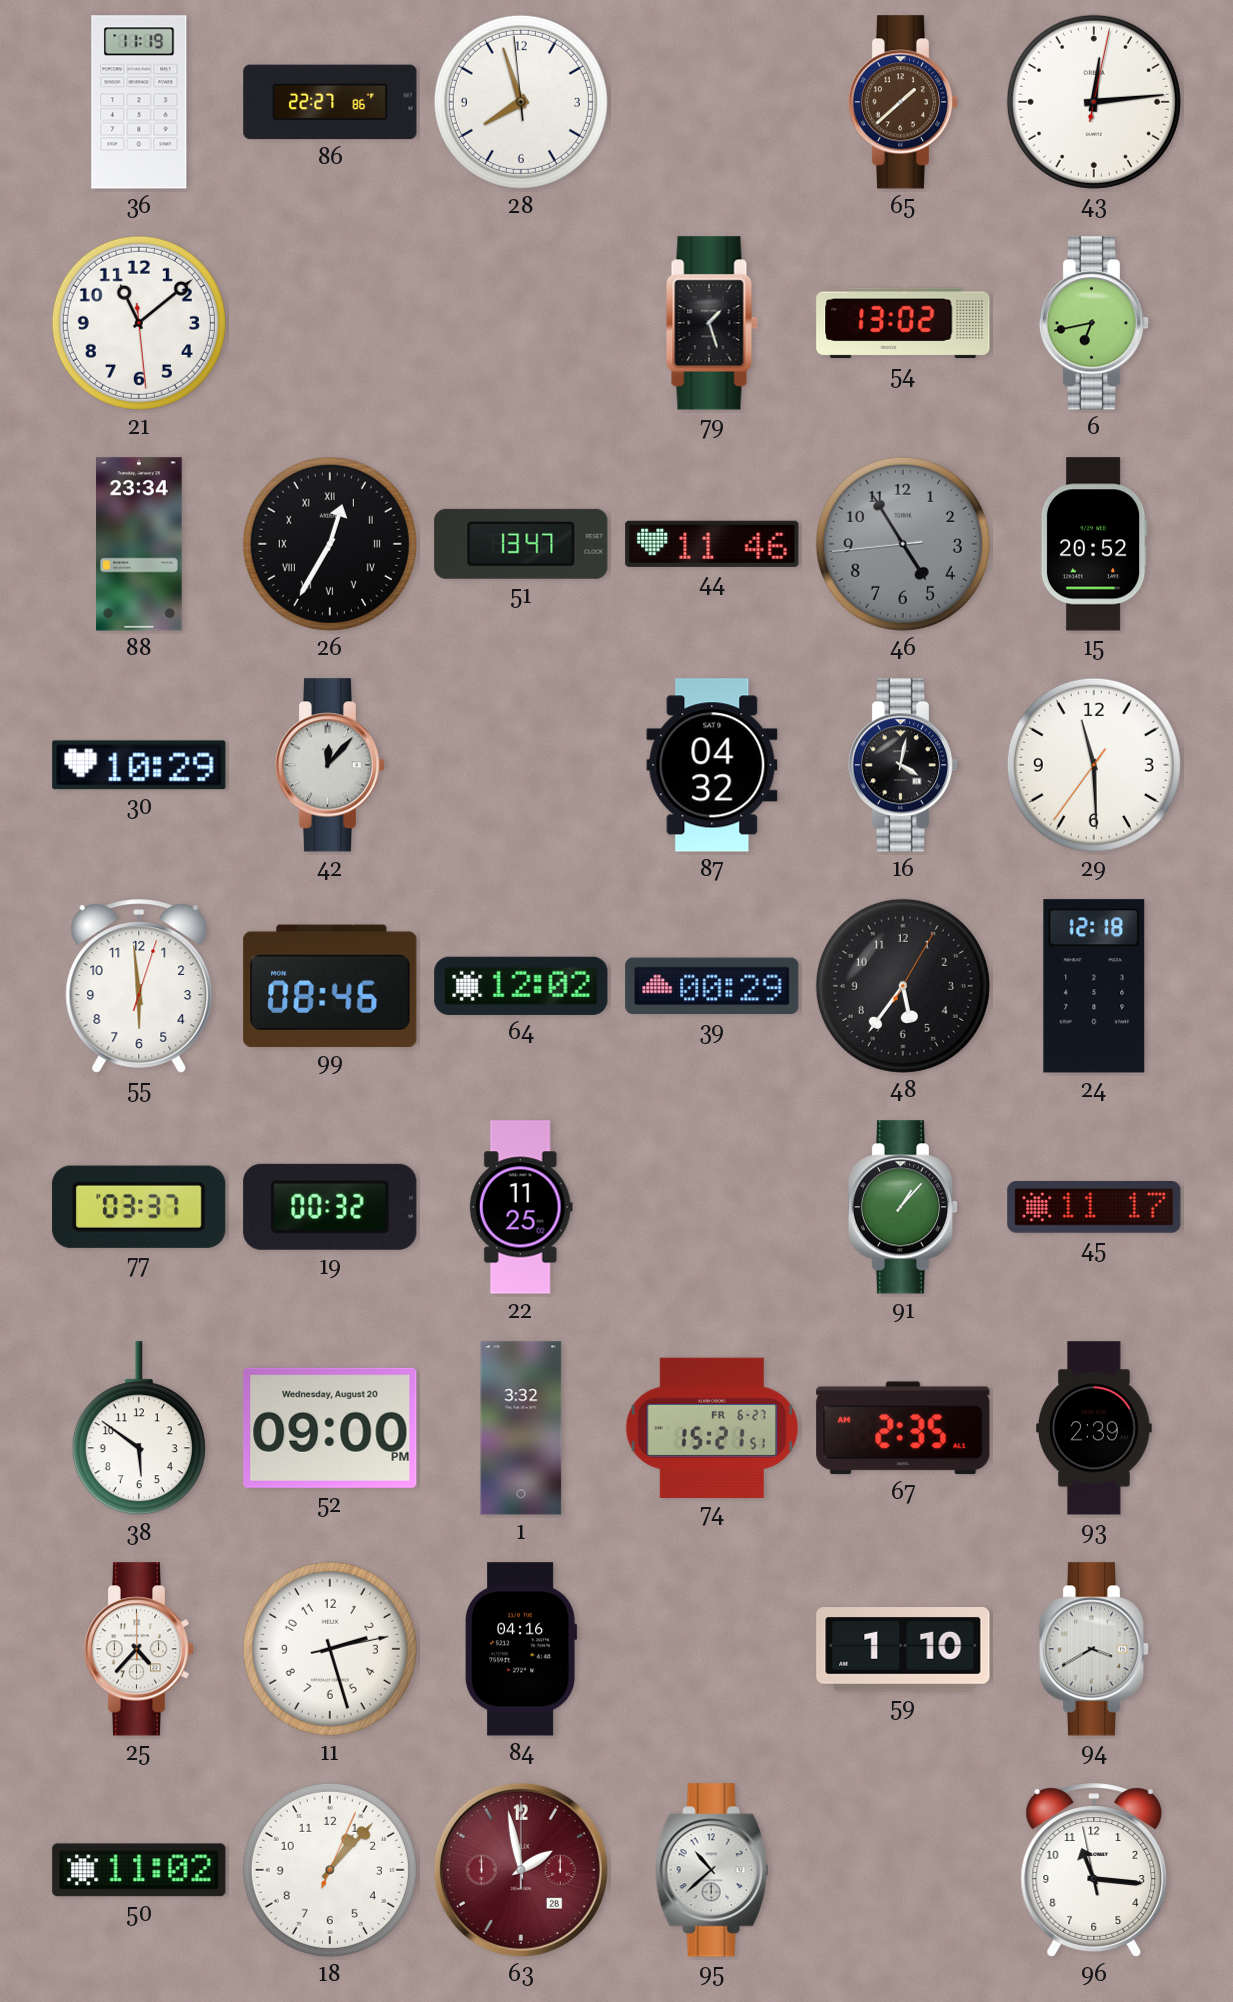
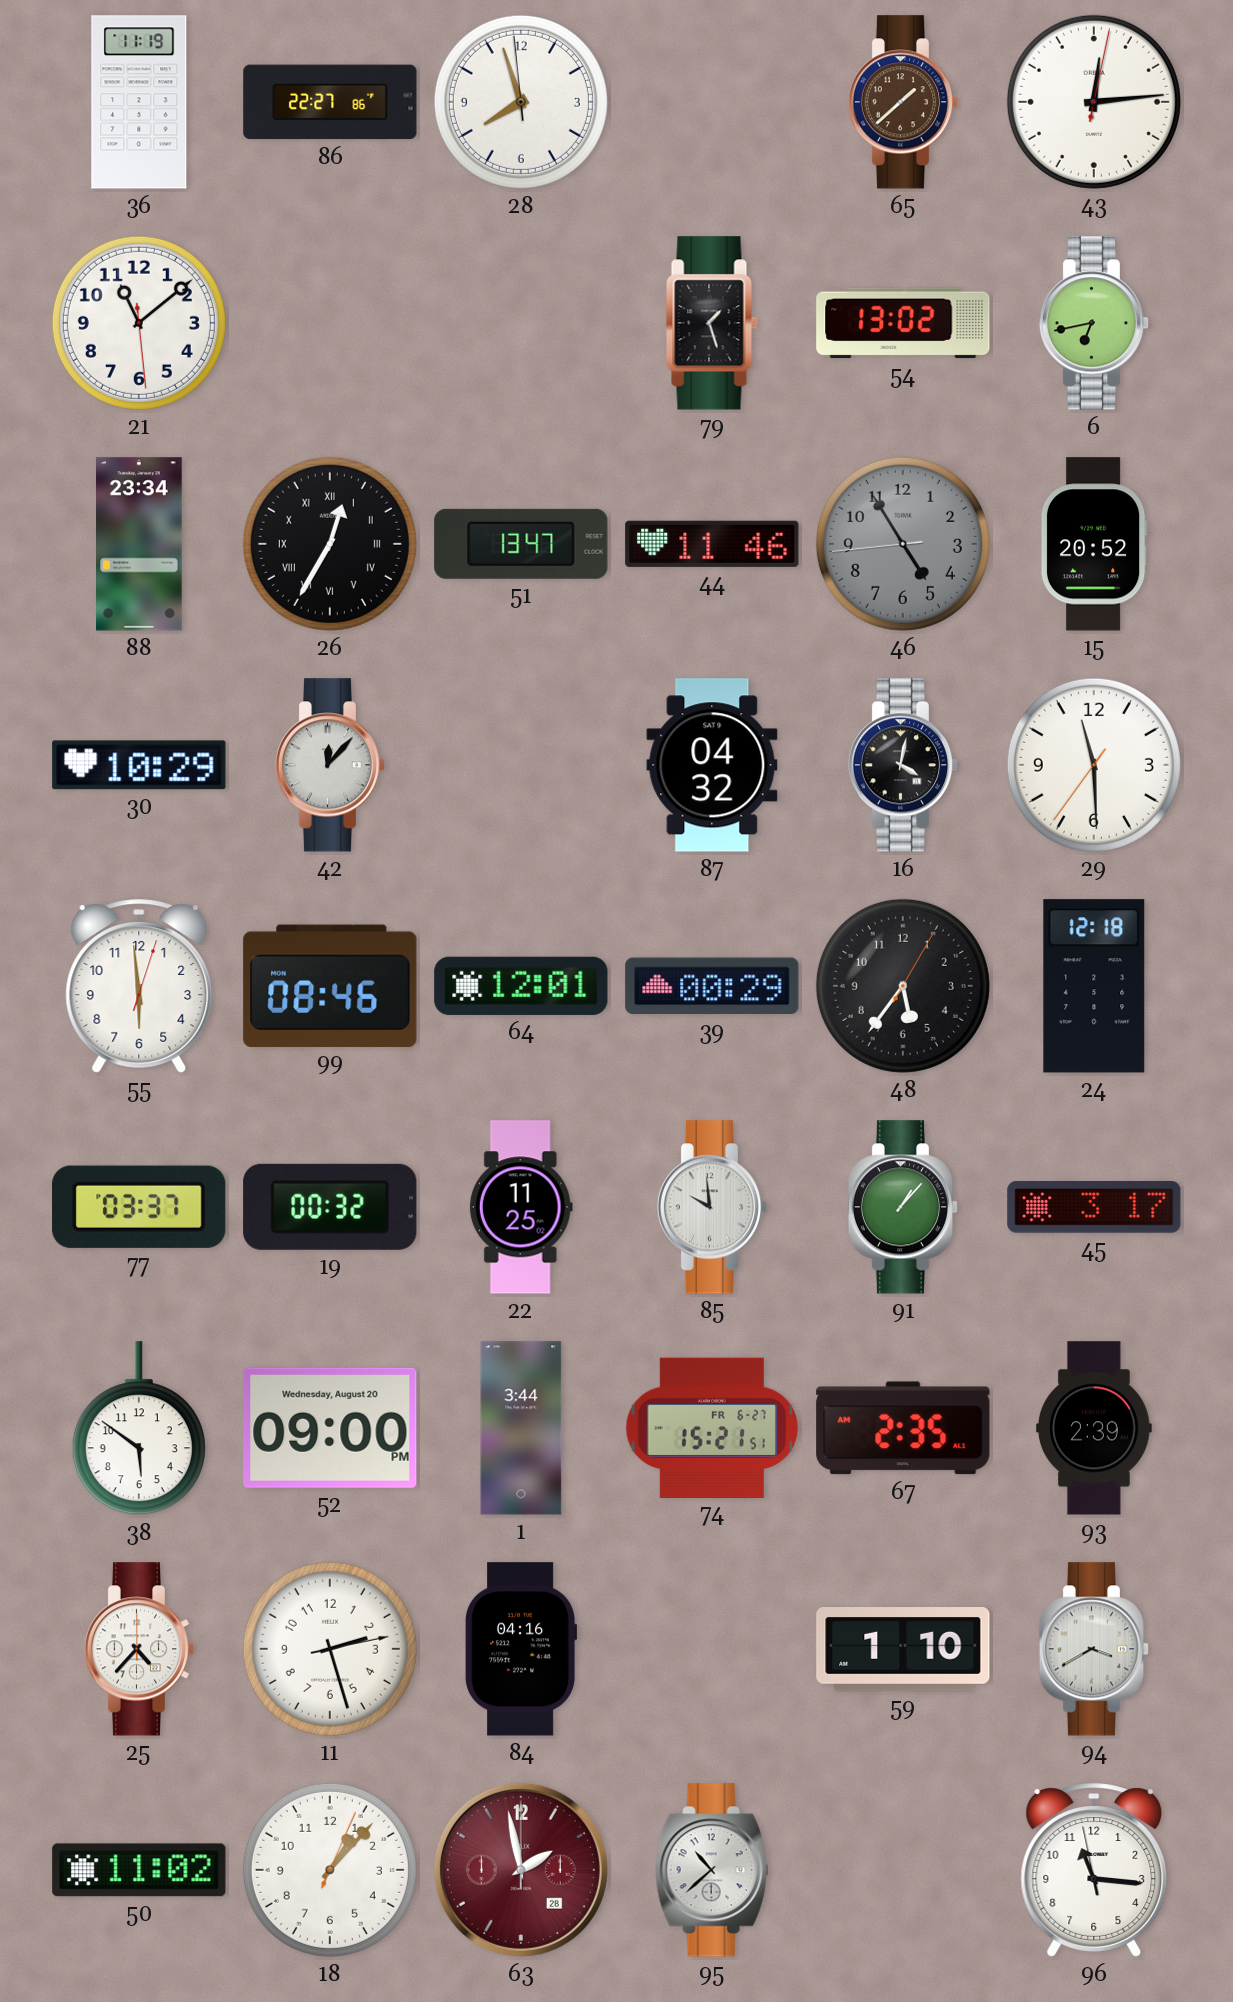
64: 12:02 -> 12:01 (521, 986)
85: none -> 9:59 (712, 1207)
45: 11:17 -> 3:17 (1094, 1208)
1: 3:32 -> 3:44 (521, 1428)
